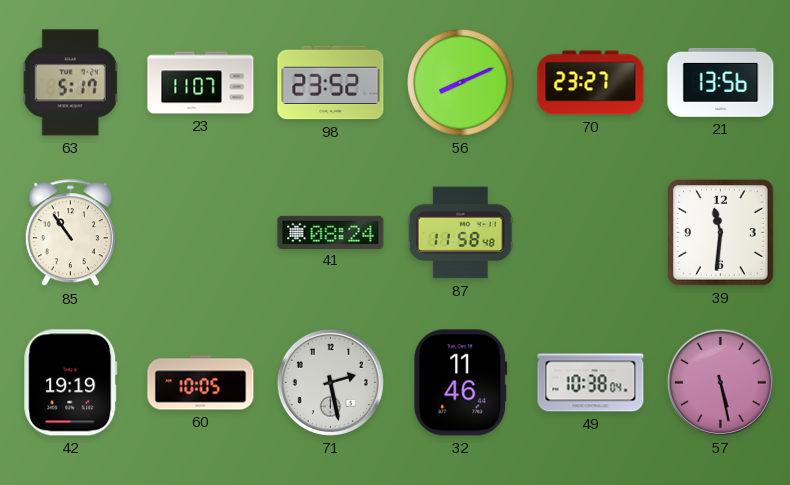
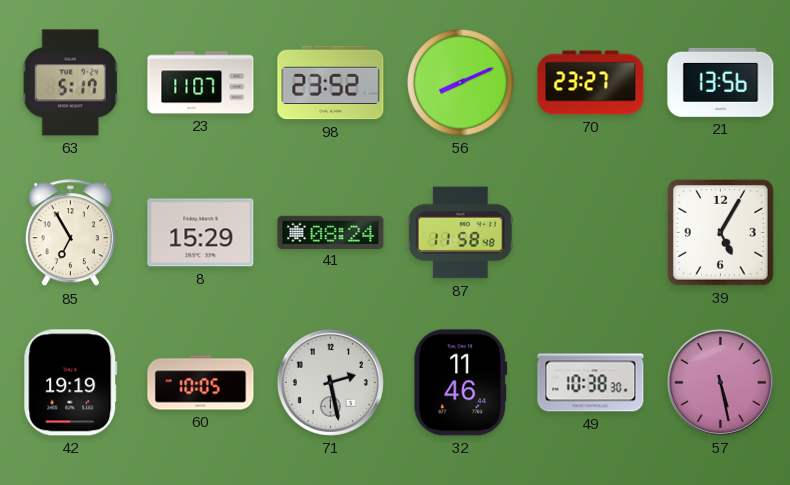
85: 10:54 -> 6:55 (70, 233)
8: none -> 15:29 (201, 233)
39: 11:31 -> 5:05 (721, 233)
49: 10:38:04 -> 10:38:30 (591, 383)
